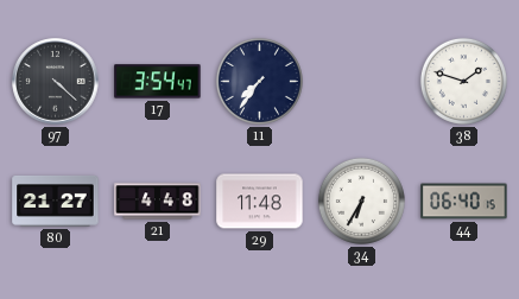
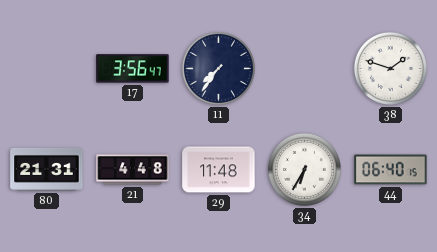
97: 4:22 -> none (56, 82)
17: 3:54 -> 3:56 (133, 69)
80: 21:27 -> 21:31 (47, 169)
